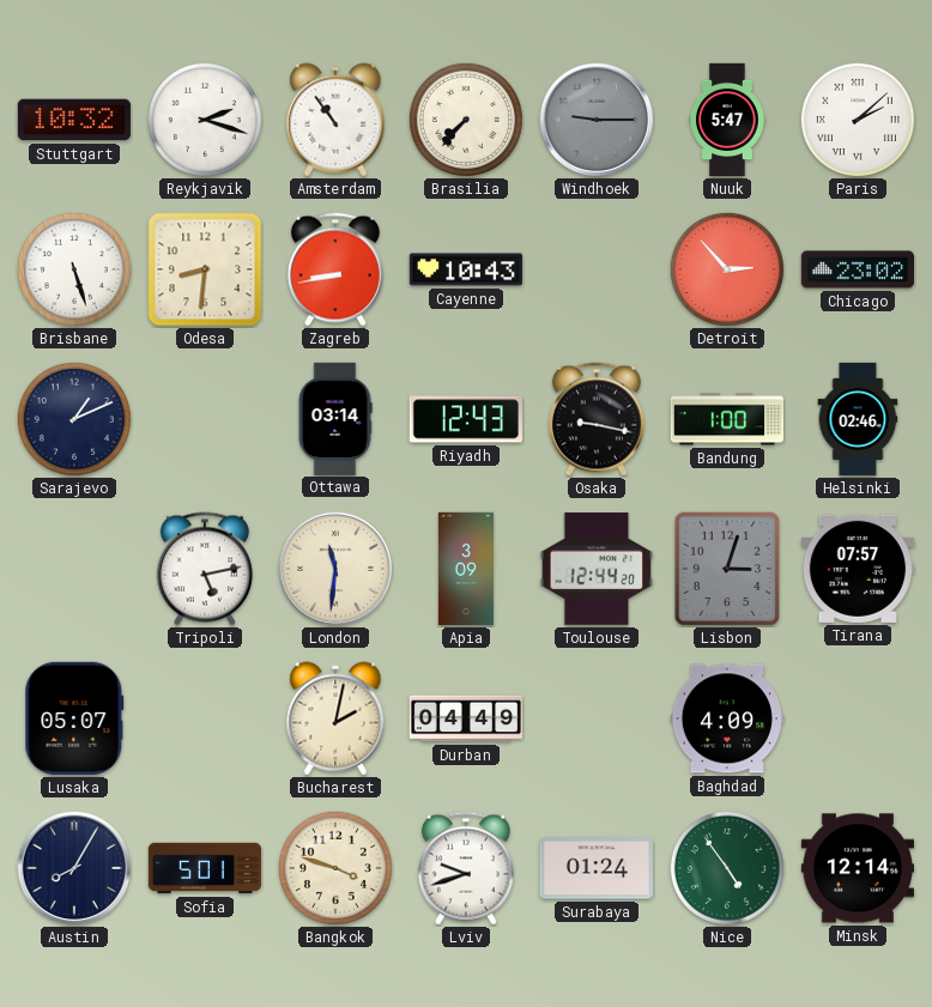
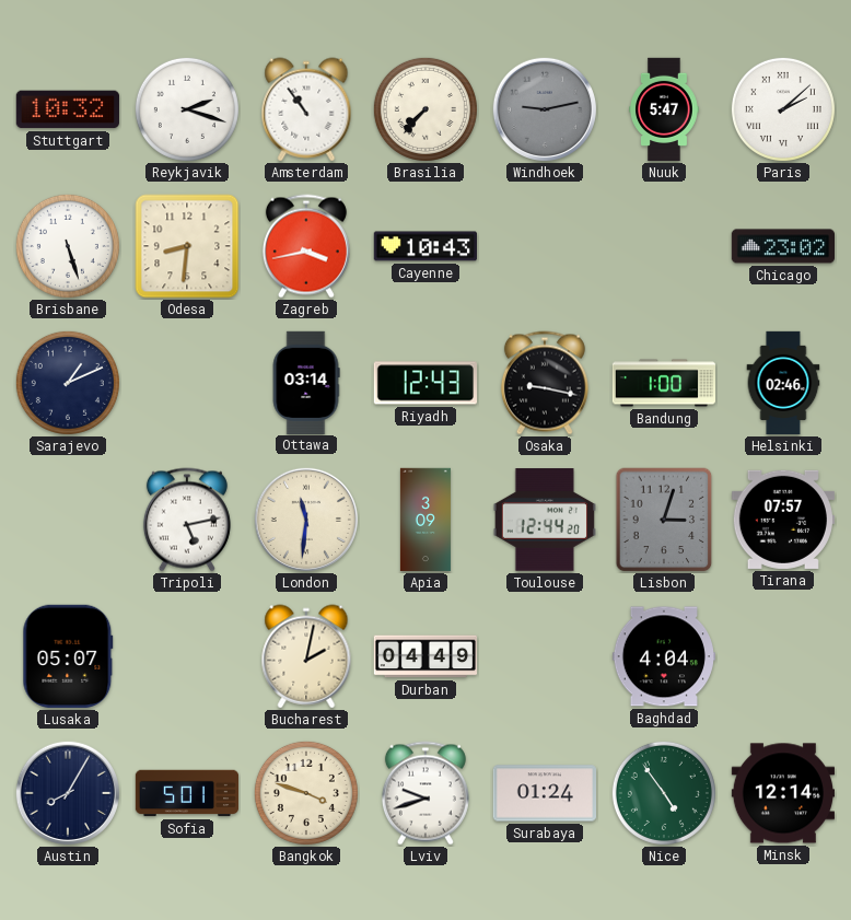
Windhoek: 9:15 -> 9:13 (545, 109)
Zagreb: 8:43 -> 3:43 (306, 246)
Detroit: 2:53 -> none (727, 269)
Baghdad: 4:09 -> 4:04 (663, 656)
